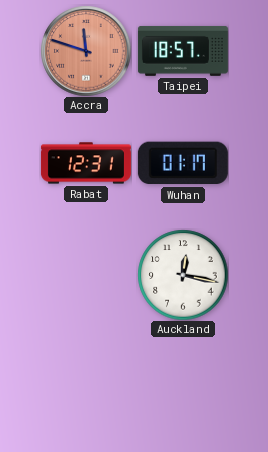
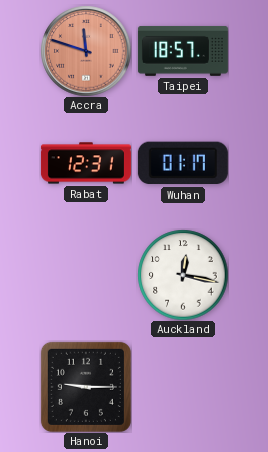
Hanoi: none -> 9:15 (86, 387)
